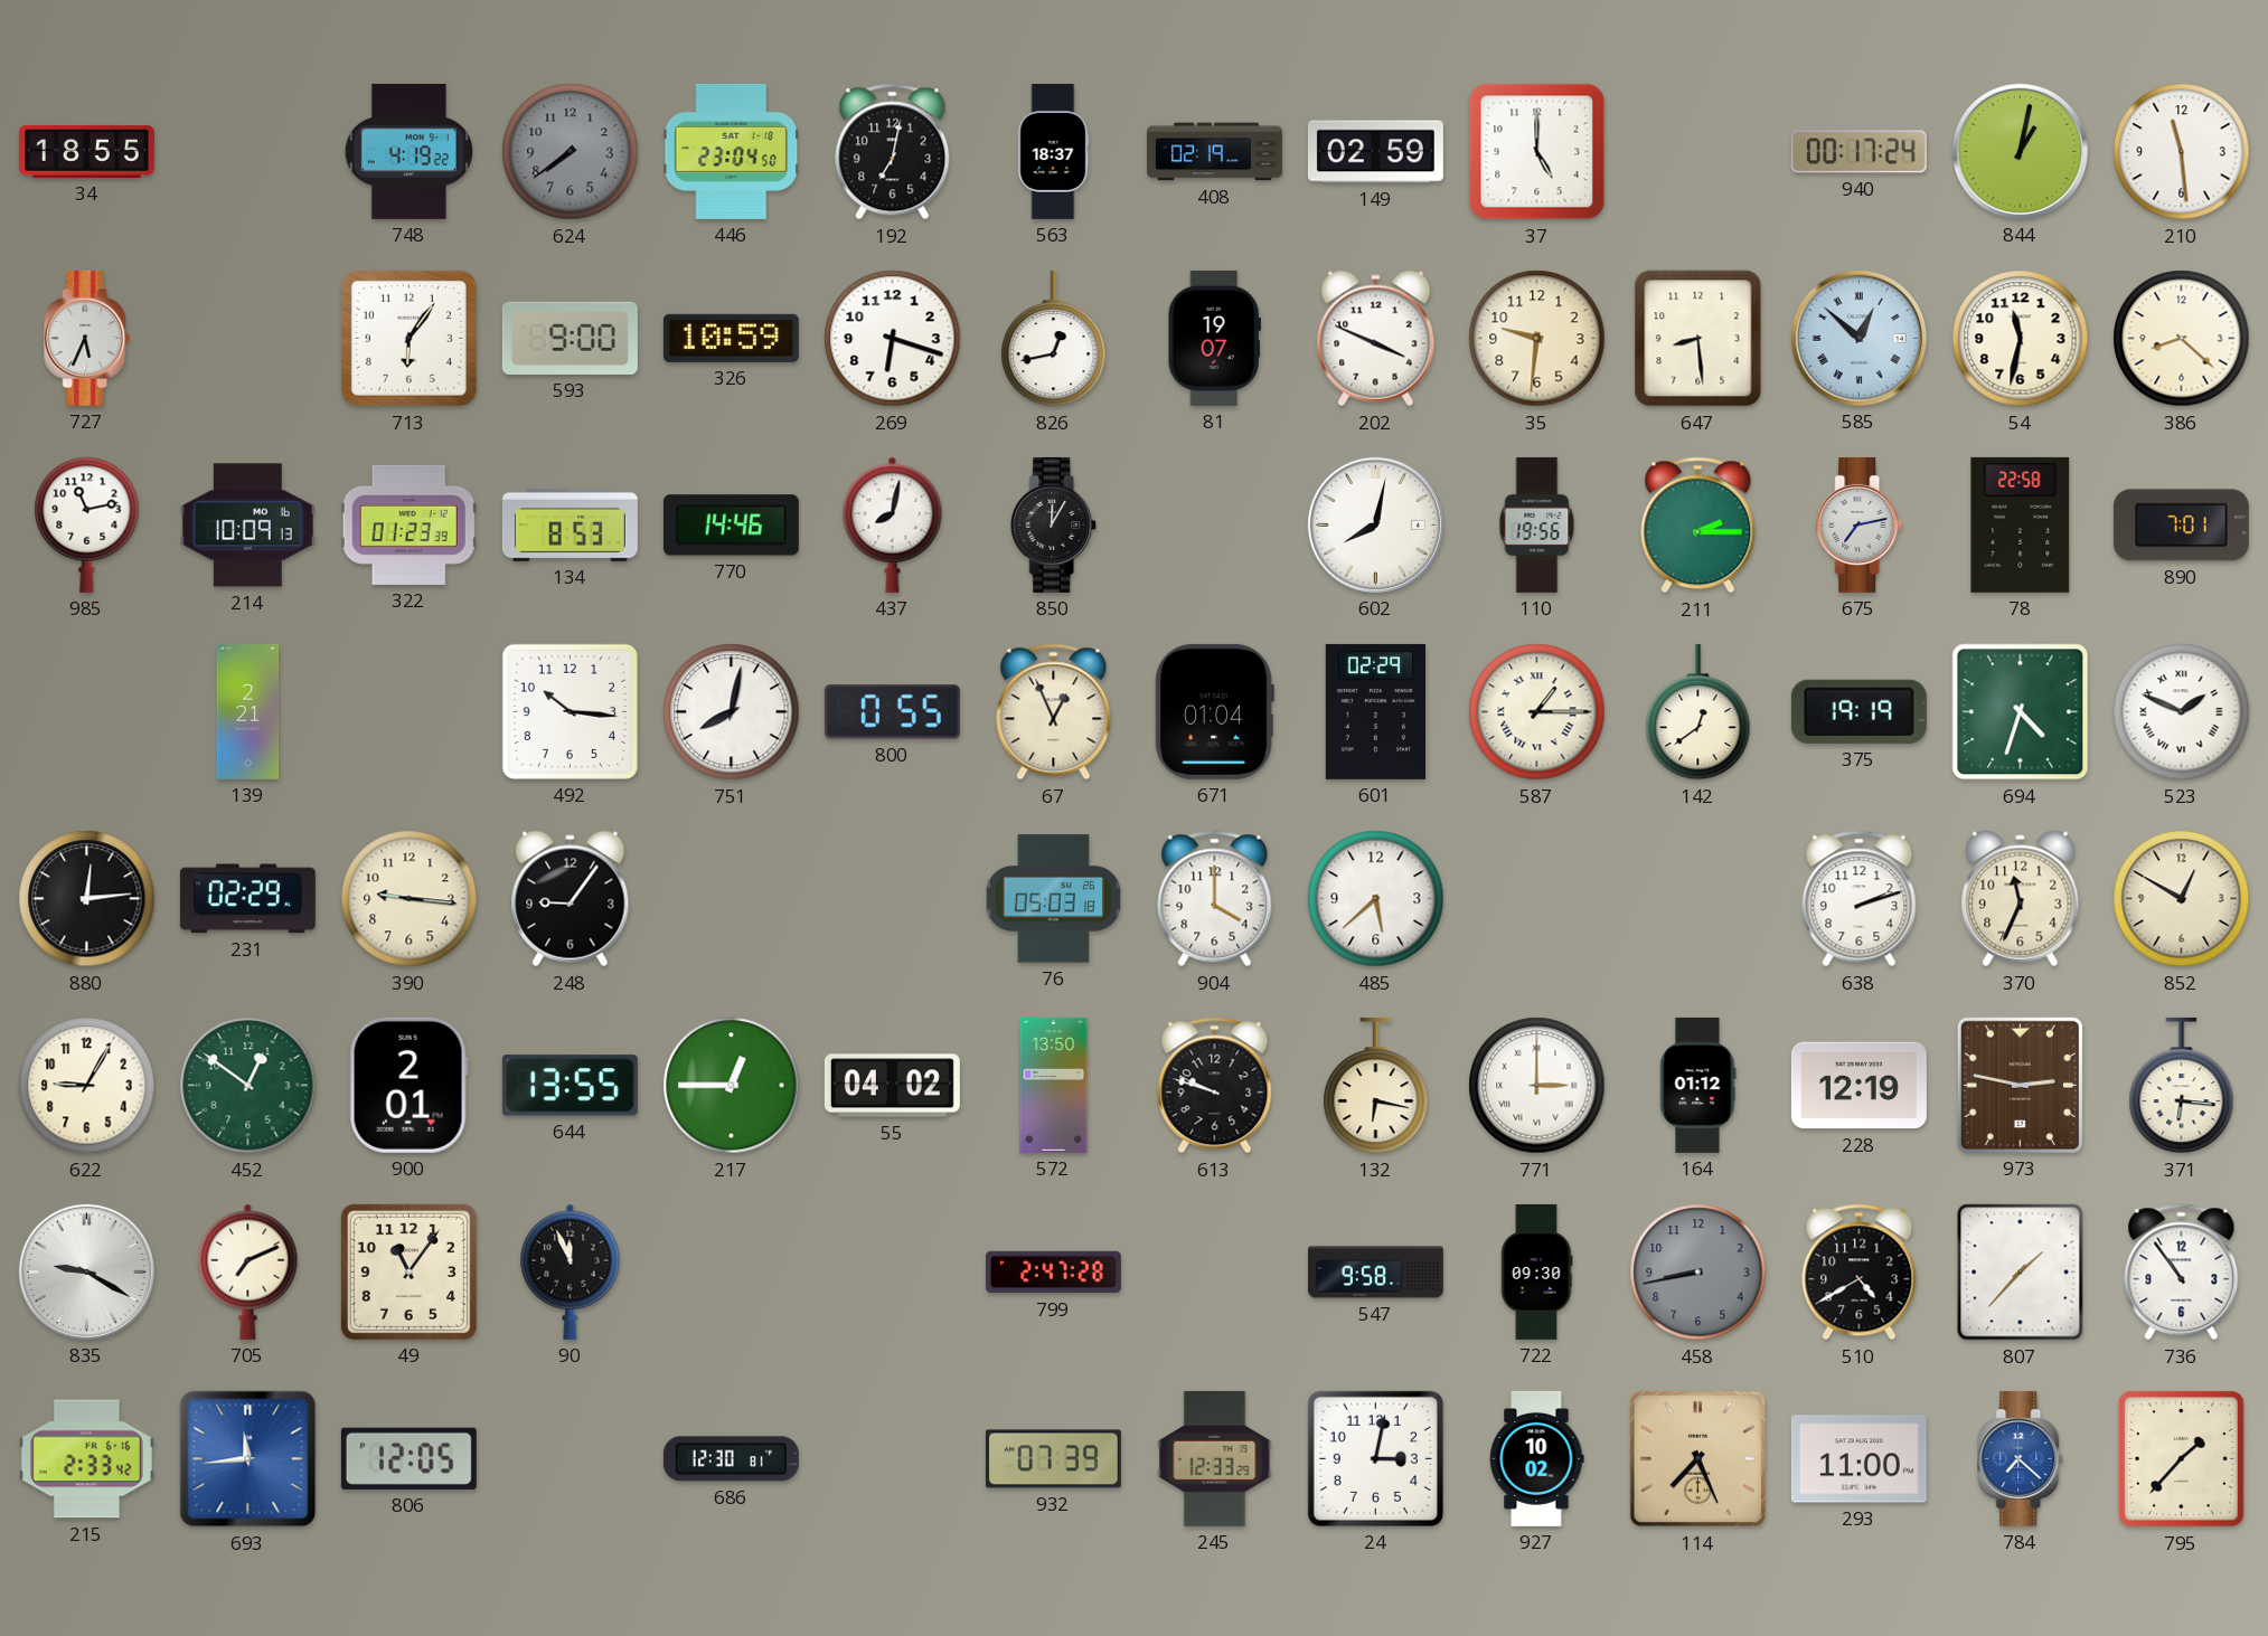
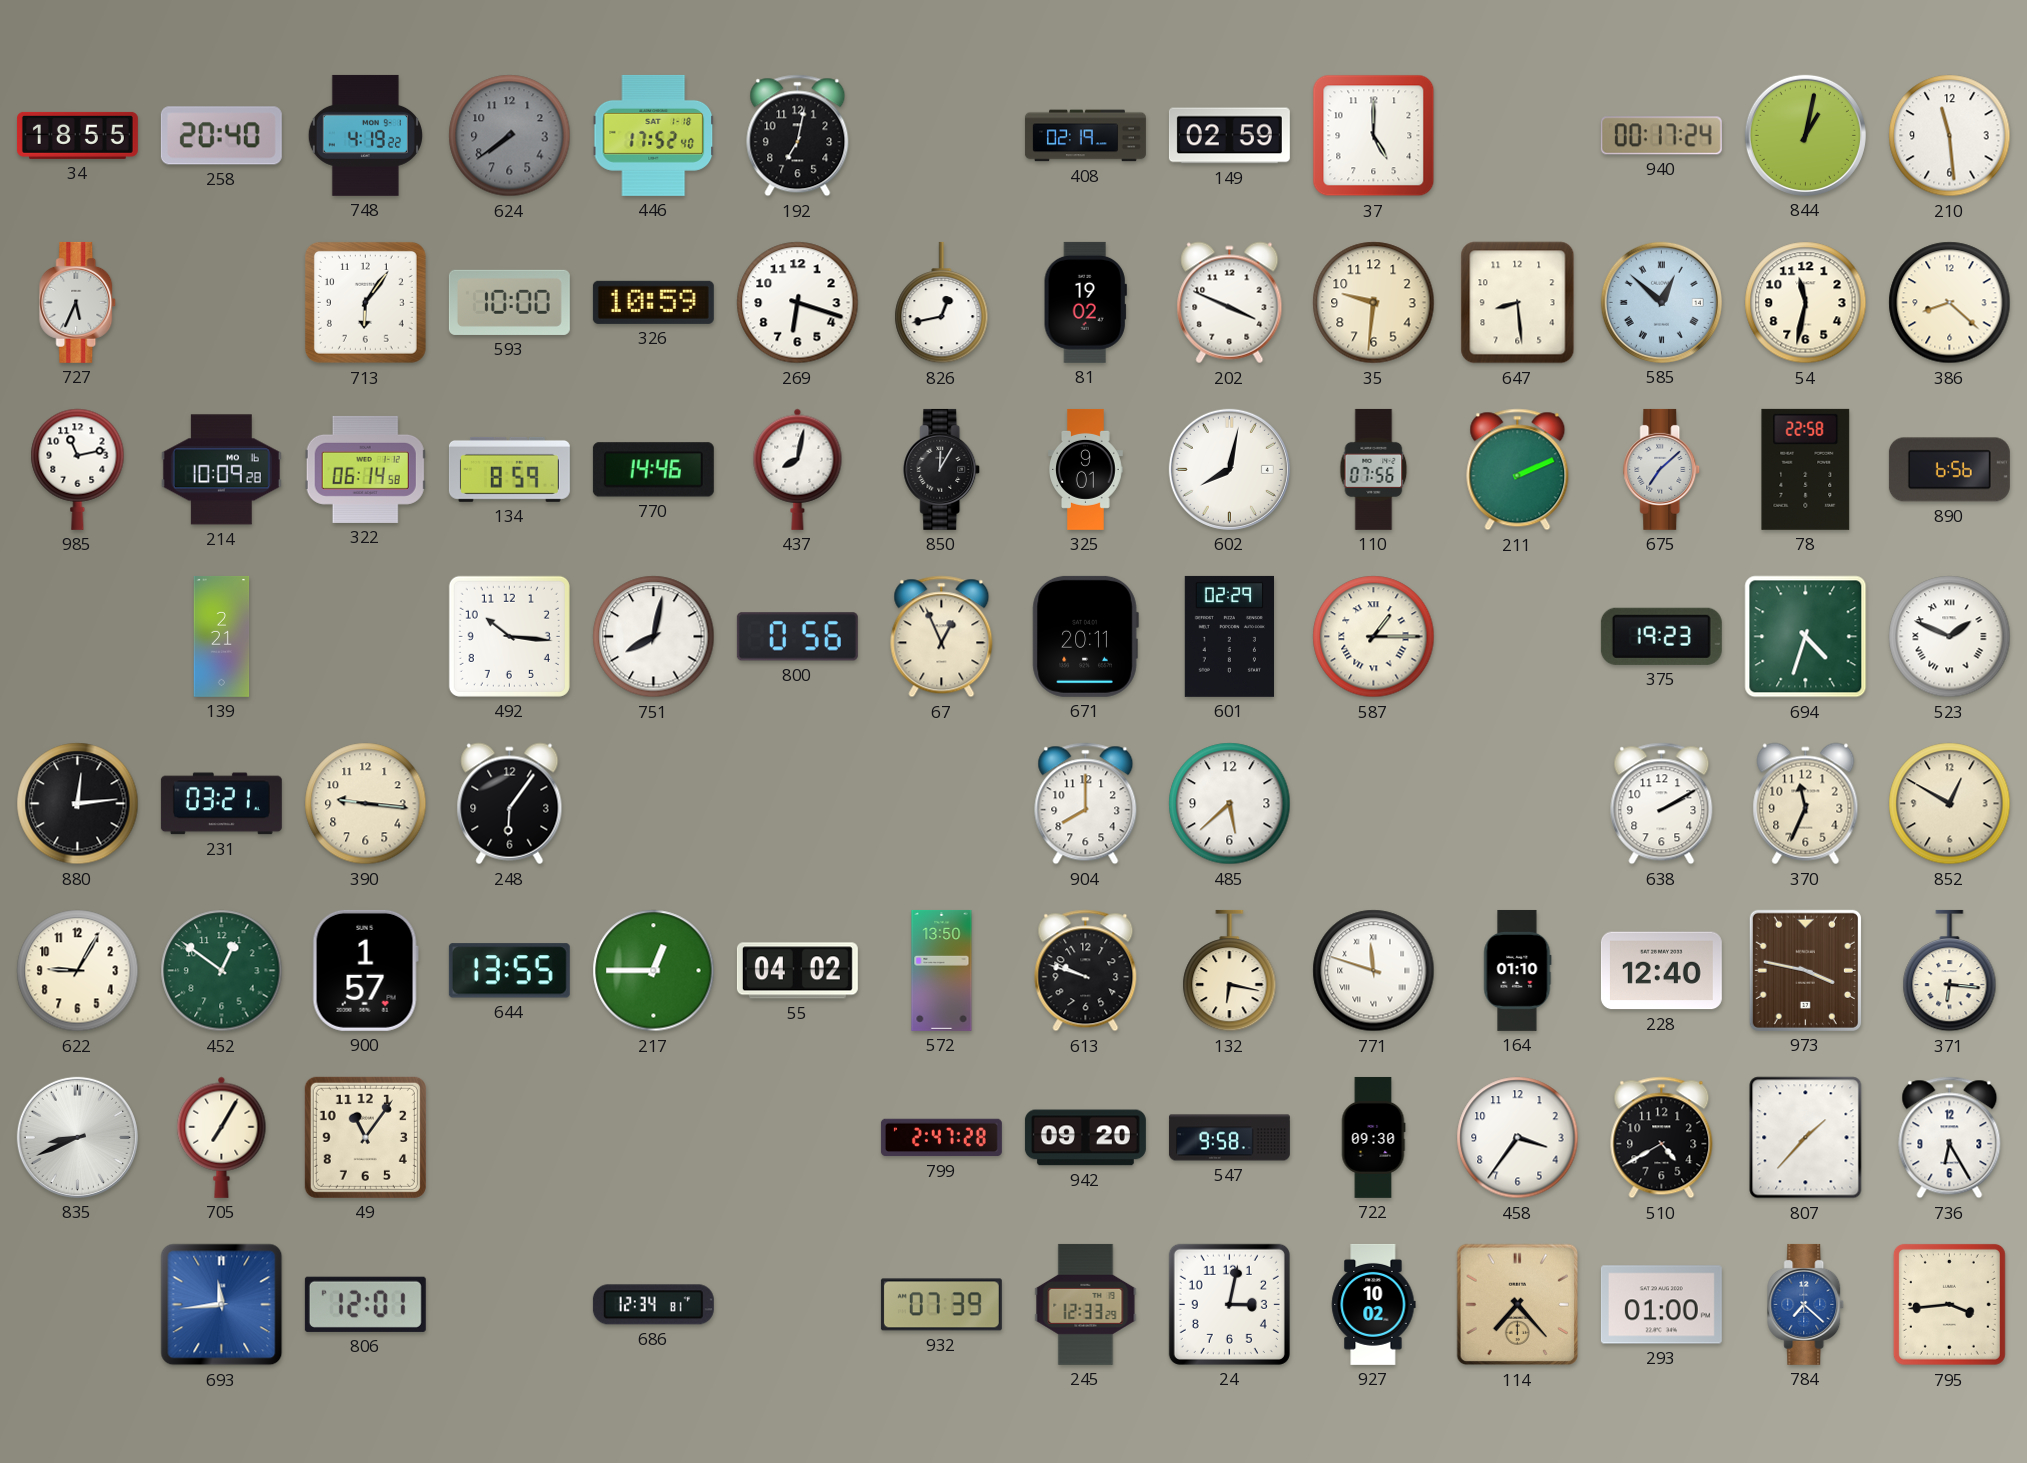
258: none -> 20:40 (221, 136)
446: 23:04 -> 17:52 (654, 135)
563: 18:37 -> none (1053, 151)
593: 9:00 -> 10:00 (509, 302)
81: 19:07 -> 19:02 (1085, 302)
214: 10:09:13 -> 10:09:28 (221, 470)
322: 01:23 -> 06:14 (365, 469)
134: 8:53 -> 8:59 (509, 469)
325: none -> 9:01 (1086, 469)
110: 19:56 -> 07:56 (1374, 469)
211: 2:15 -> 2:11 (1518, 470)
675: 7:13 -> 7:08 (1662, 469)
890: 7:01 -> 6:56 (1949, 470)
800: 0:55 -> 0:56 (797, 637)
671: 01:04 -> 20:11 (1085, 636)
142: 12:39 -> none (1698, 712)
375: 19:19 -> 19:23 (1661, 636)
231: 02:29 -> 03:21 (221, 804)
248: 9:06 -> 6:06 (510, 804)
76: 05:03 -> none (1053, 899)
904: 4:00 -> 8:00 (1086, 804)
638: 2:12 -> 2:10 (1662, 804)
900: 2:01 -> 1:57 (365, 970)
771: 3:00 -> 11:48 (1374, 971)
164: 01:12 -> 01:10 (1518, 970)
228: 12:19 -> 12:40 (1661, 971)
973: 2:47 -> 3:47 (1805, 970)
835: 9:20 -> 8:41 (77, 1137)
705: 7:11 -> 7:05 (222, 1137)
90: 11:56 -> none (571, 1271)
942: none -> 09:20 (1085, 1138)
458: 8:43 -> 3:36 (1518, 1138)
458 dial: grey -> white (1518, 1138)
736: 10:54 -> 6:25 (1950, 1138)
215: 2:33 -> none (86, 1459)
806: 12:05 -> 12:01 (365, 1304)
686: 12:30 -> 12:34 (653, 1305)
114: 7:26 -> 7:23 (1518, 1305)
293: 11:00 -> 01:00 (1661, 1305)
795: 1:37 -> 3:44 (1949, 1304)
